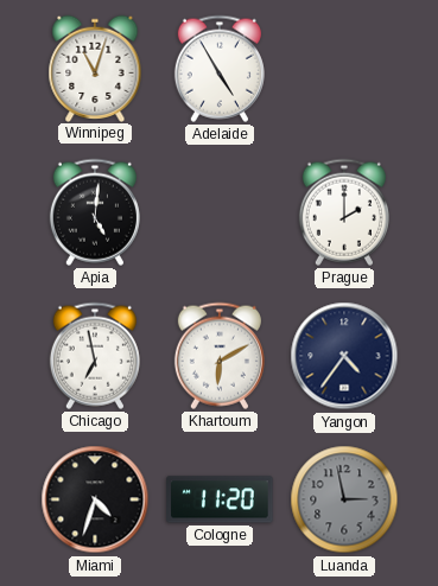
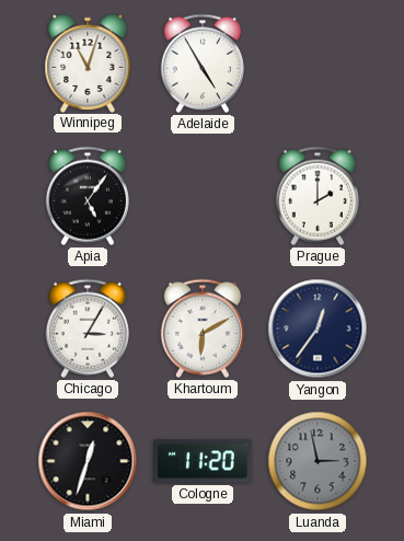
Apia: 5:01 -> 5:06 (88, 196)
Chicago: 6:58 -> 3:05 (88, 329)
Yangon: 4:36 -> 12:36 (318, 329)
Miami: 4:33 -> 12:33 (88, 461)
